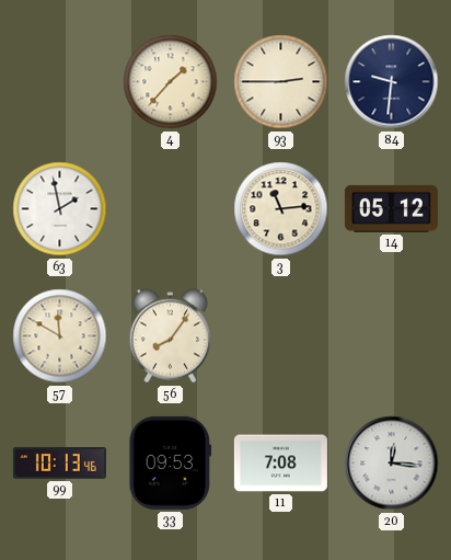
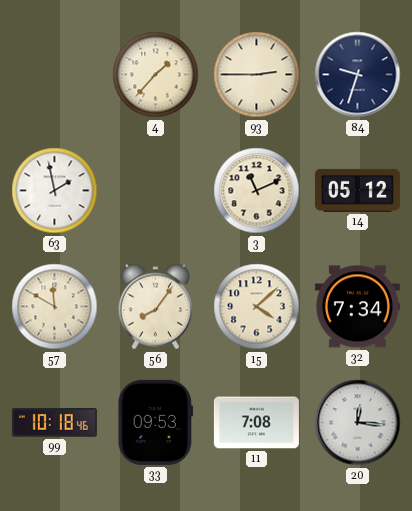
84: 9:31 -> 9:33 (358, 75)
3: 11:14 -> 11:11 (257, 191)
15: none -> 4:08 (257, 307)
32: none -> 7:34 (357, 307)
99: 10:13 -> 10:18 (54, 423)
